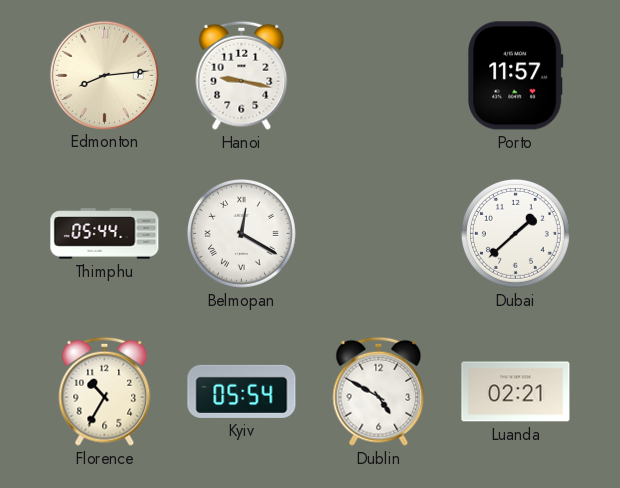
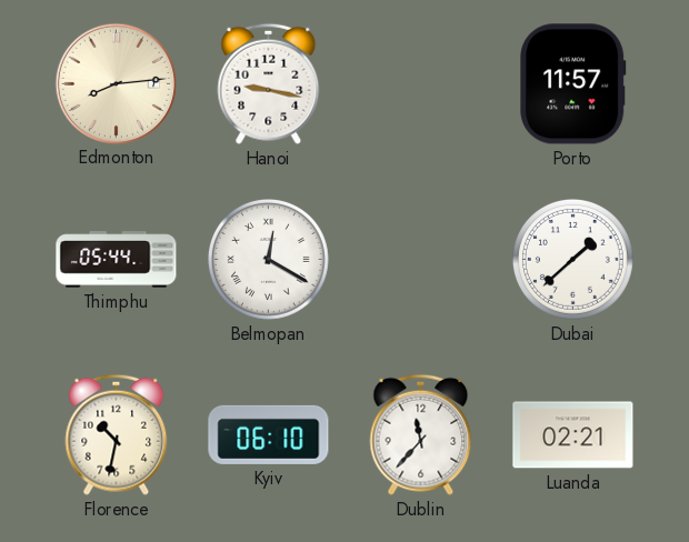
Florence: 10:35 -> 10:32 (117, 434)
Kyiv: 05:54 -> 06:10 (269, 434)
Dublin: 4:50 -> 11:37 (421, 434)
